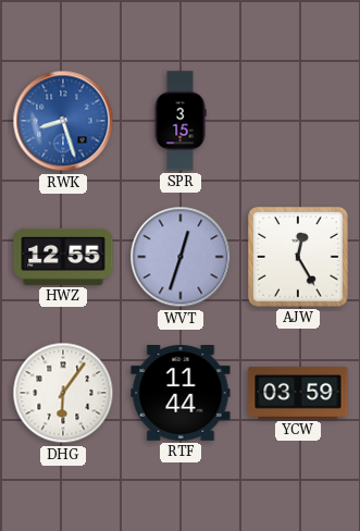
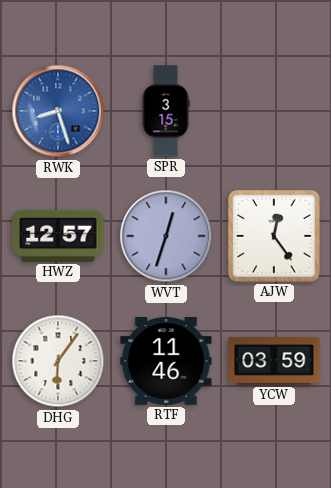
HWZ: 12:55 -> 12:57 (58, 236)
AJW: 12:25 -> 12:24 (274, 236)
RTF: 11:44 -> 11:46 (166, 362)
